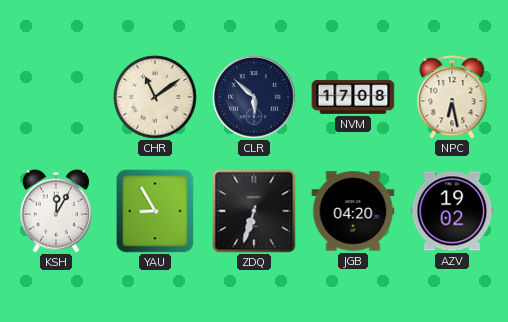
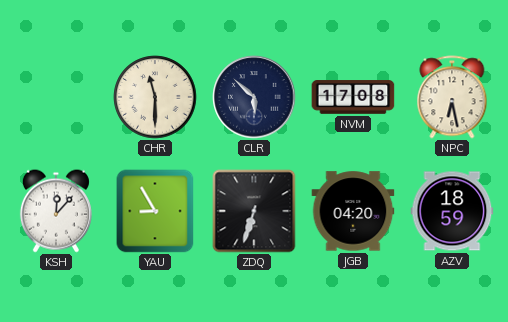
CHR: 11:09 -> 11:30 (155, 97)
KSH: 12:05 -> 12:07 (56, 211)
AZV: 19:02 -> 18:59 (452, 211)
